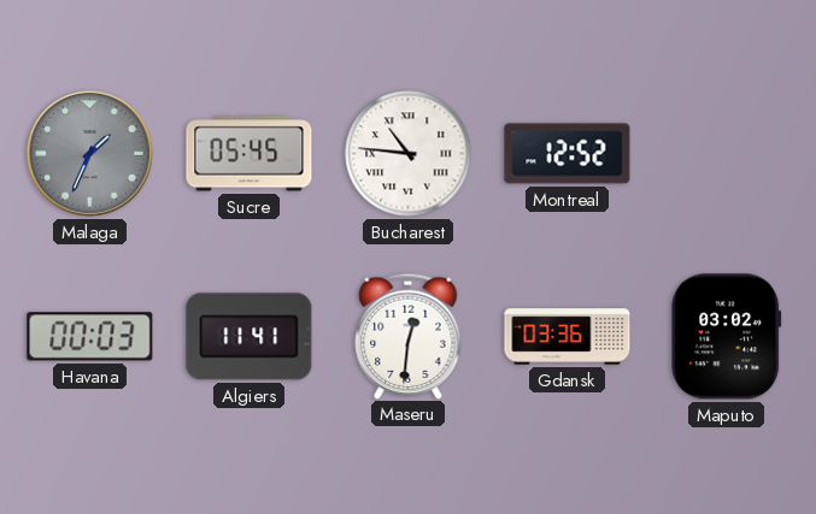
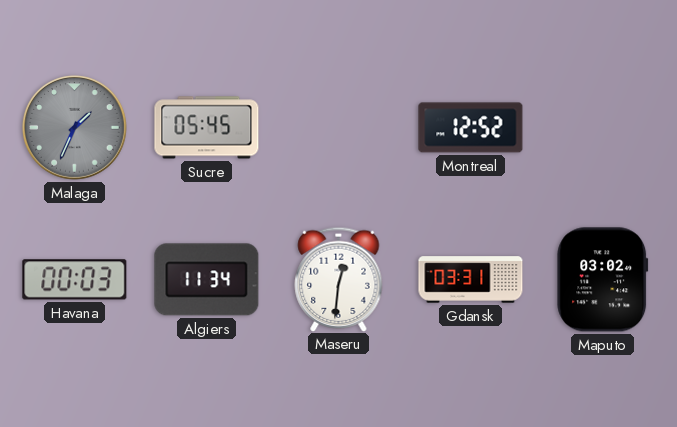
Bucharest: 10:46 -> none (409, 154)
Algiers: 11:41 -> 11:34 (207, 280)
Gdansk: 03:36 -> 03:31 (471, 280)
